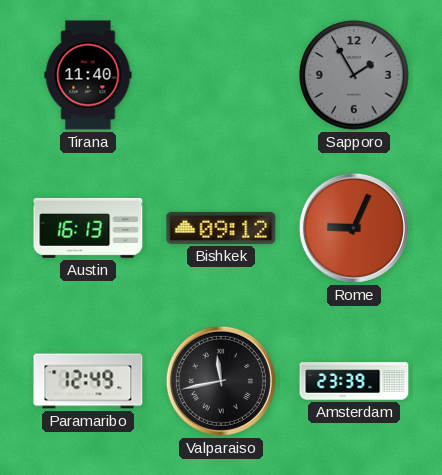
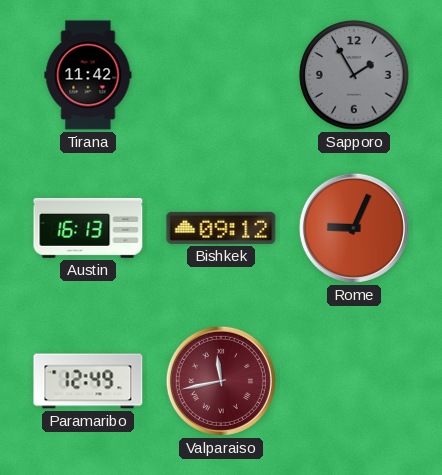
Tirana: 11:40 -> 11:42 (88, 75)
Valparaiso dial: black -> burgundy (221, 381)
Amsterdam: 23:39 -> none (354, 381)
